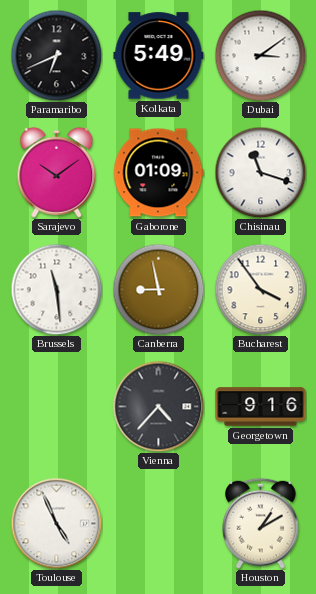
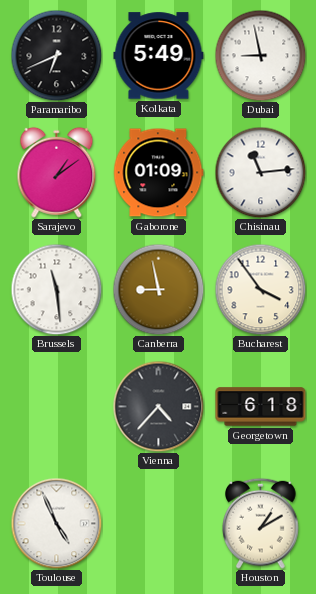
Dubai: 3:09 -> 8:58 (260, 55)
Sarajevo: 10:09 -> 1:09 (57, 172)
Chisinau: 11:18 -> 11:14 (260, 172)
Georgetown: 9:16 -> 6:18 (261, 407)
